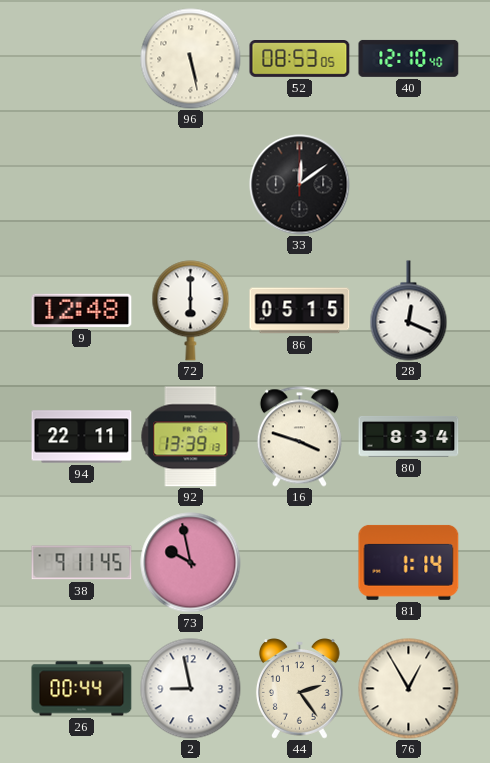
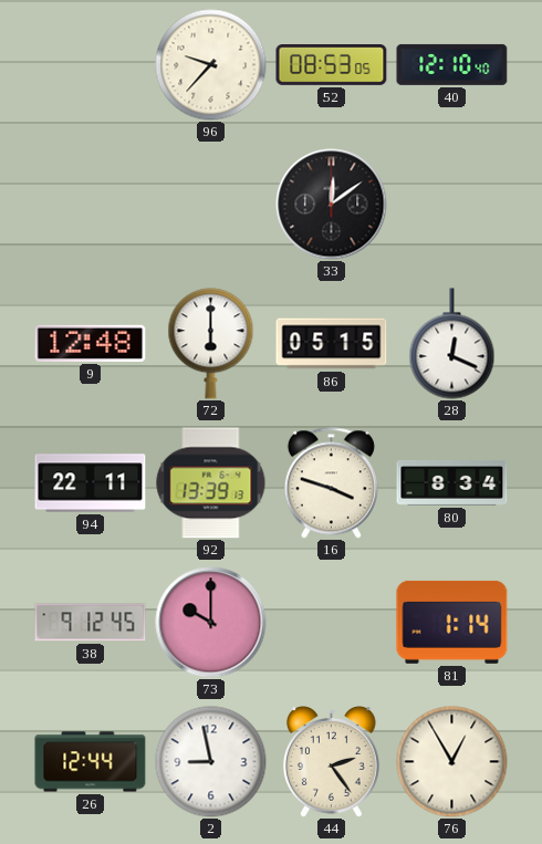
96: 5:28 -> 9:37 (211, 65)
38: 9:11 -> 9:12 (91, 623)
73: 9:58 -> 10:00 (211, 623)
26: 00:44 -> 12:44 (91, 762)
